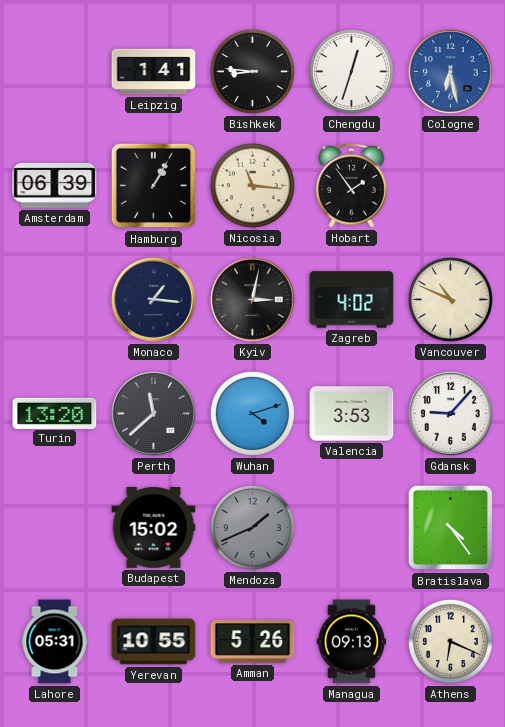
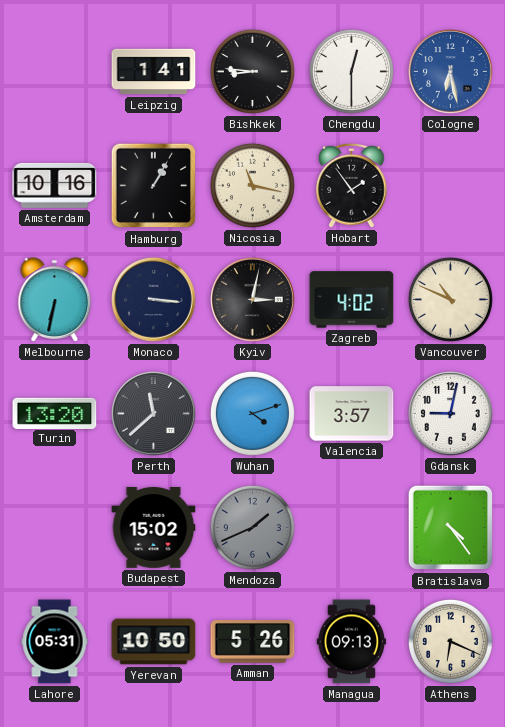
Chengdu: 12:33 -> 12:30 (351, 71)
Amsterdam: 06:39 -> 10:16 (55, 185)
Nicosia: 11:16 -> 11:17 (252, 185)
Melbourne: none -> 6:32 (55, 300)
Monaco: 1:16 -> 3:16 (154, 300)
Valencia: 3:53 -> 3:57 (352, 414)
Gdansk: 9:07 -> 9:02 (451, 414)
Yerevan: 10:55 -> 10:50 (154, 642)
